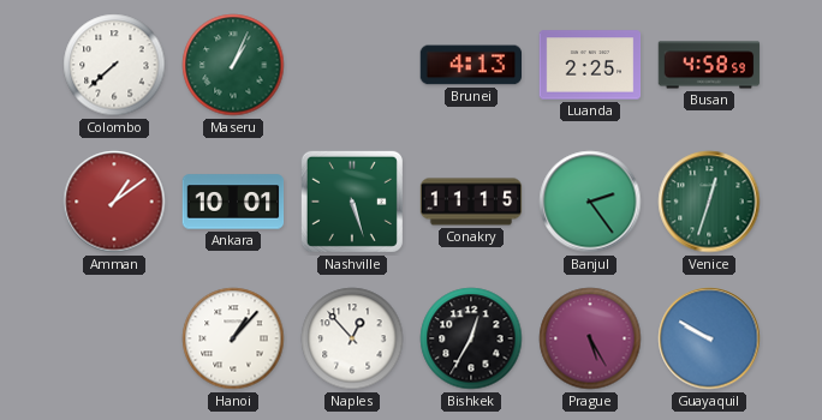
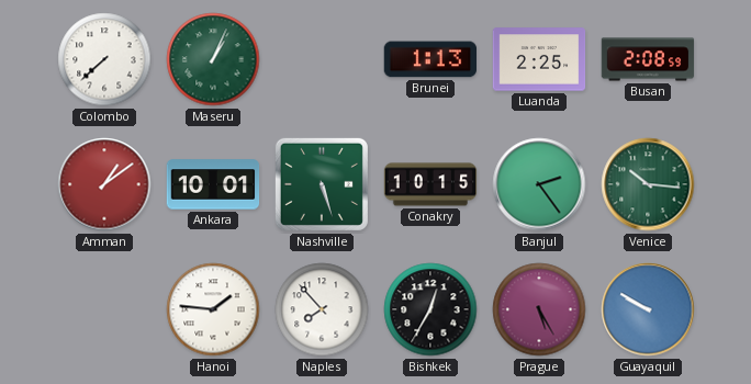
Brunei: 4:13 -> 1:13 (429, 59)
Busan: 4:58 -> 2:08 (648, 59)
Conakry: 11:15 -> 10:15 (430, 184)
Venice: 12:33 -> 10:16 (648, 184)
Hanoi: 1:07 -> 1:46 (213, 309)
Naples: 12:53 -> 7:53 (322, 309)
